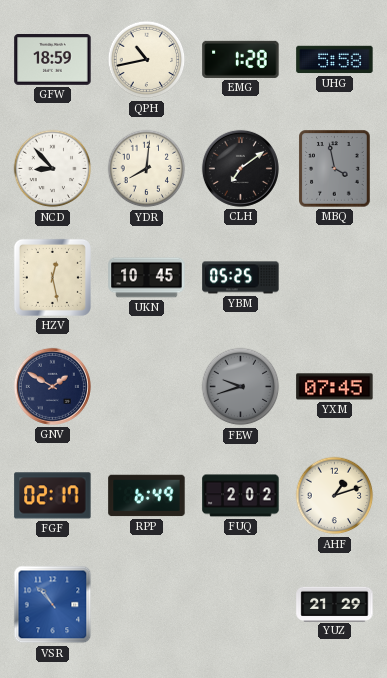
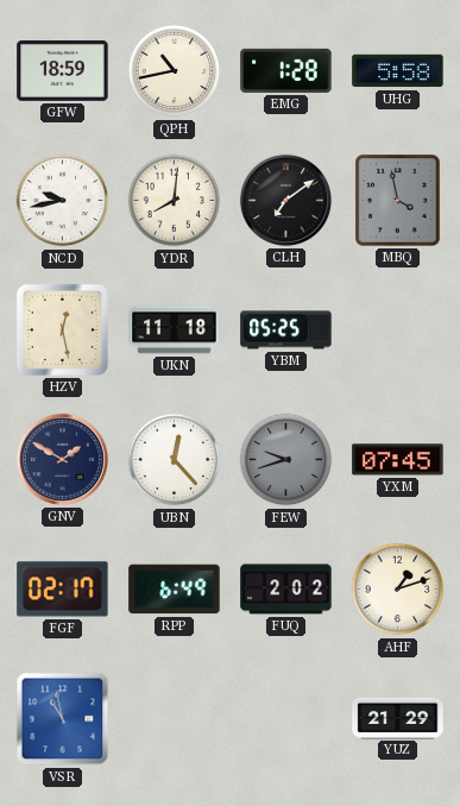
NCD: 8:53 -> 9:43 (63, 201)
UKN: 10:45 -> 11:18 (175, 330)
UBN: none -> 12:23 (175, 460)
VSR: 10:53 -> 10:58 (63, 719)
